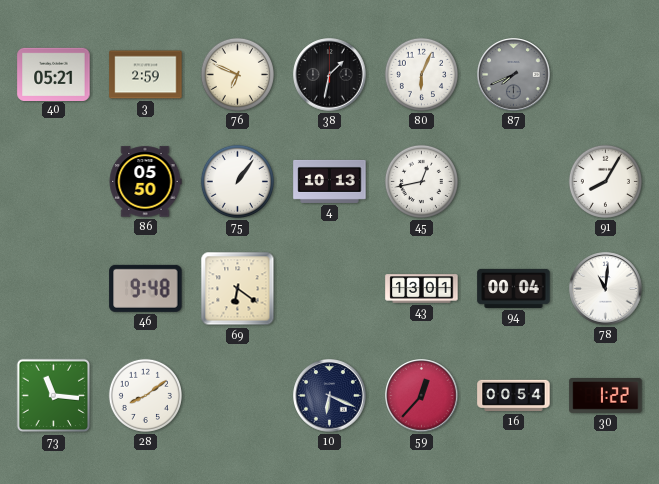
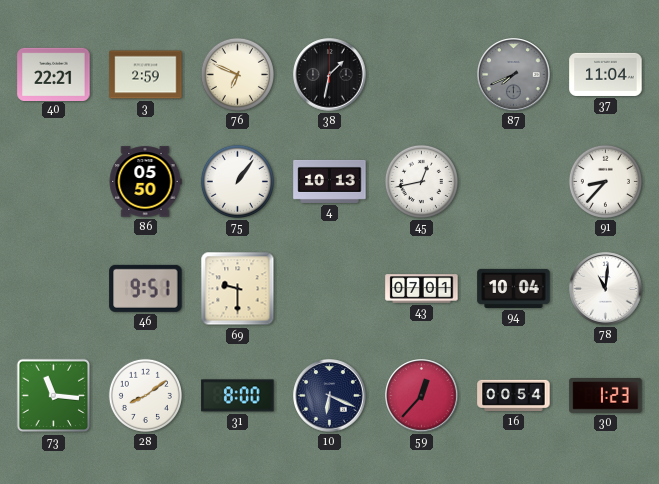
40: 05:21 -> 22:21 (54, 74)
80: 6:04 -> none (421, 74)
37: none -> 11:04 (606, 74)
91: 8:05 -> 8:37 (605, 181)
46: 9:48 -> 9:51 (146, 288)
69: 6:21 -> 9:30 (238, 289)
43: 13:01 -> 07:01 (422, 289)
94: 00:04 -> 10:04 (514, 288)
31: none -> 8:00 (238, 396)
30: 1:22 -> 1:23 (606, 396)
